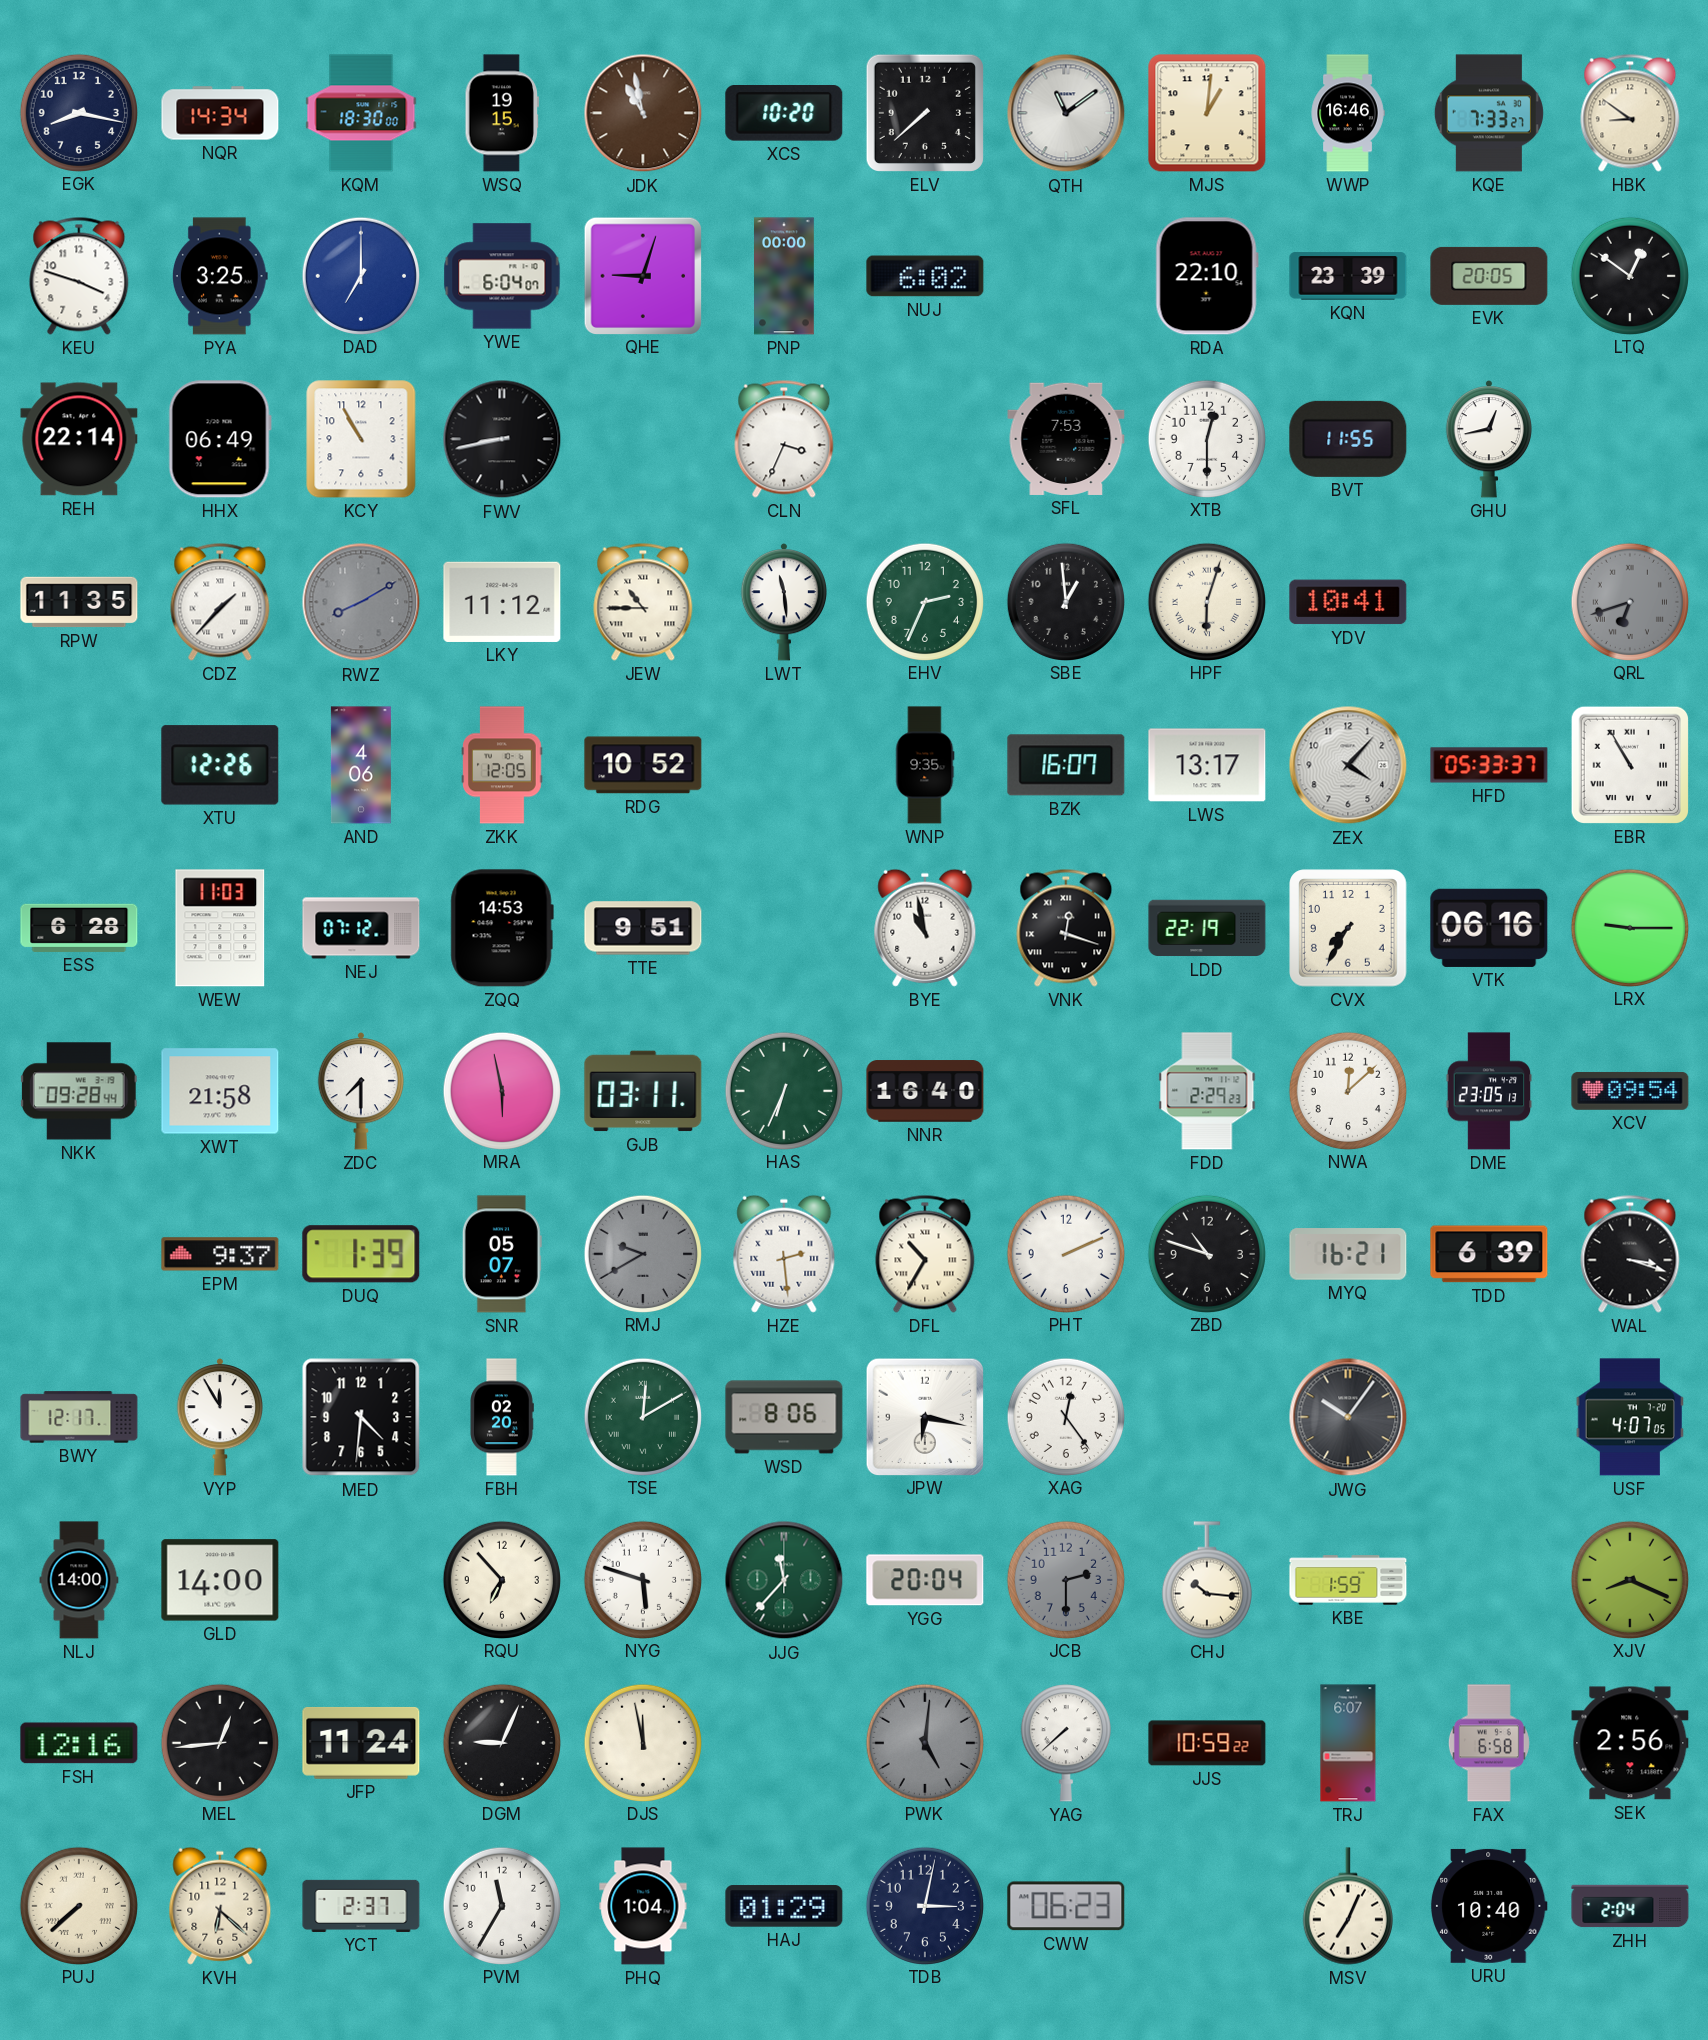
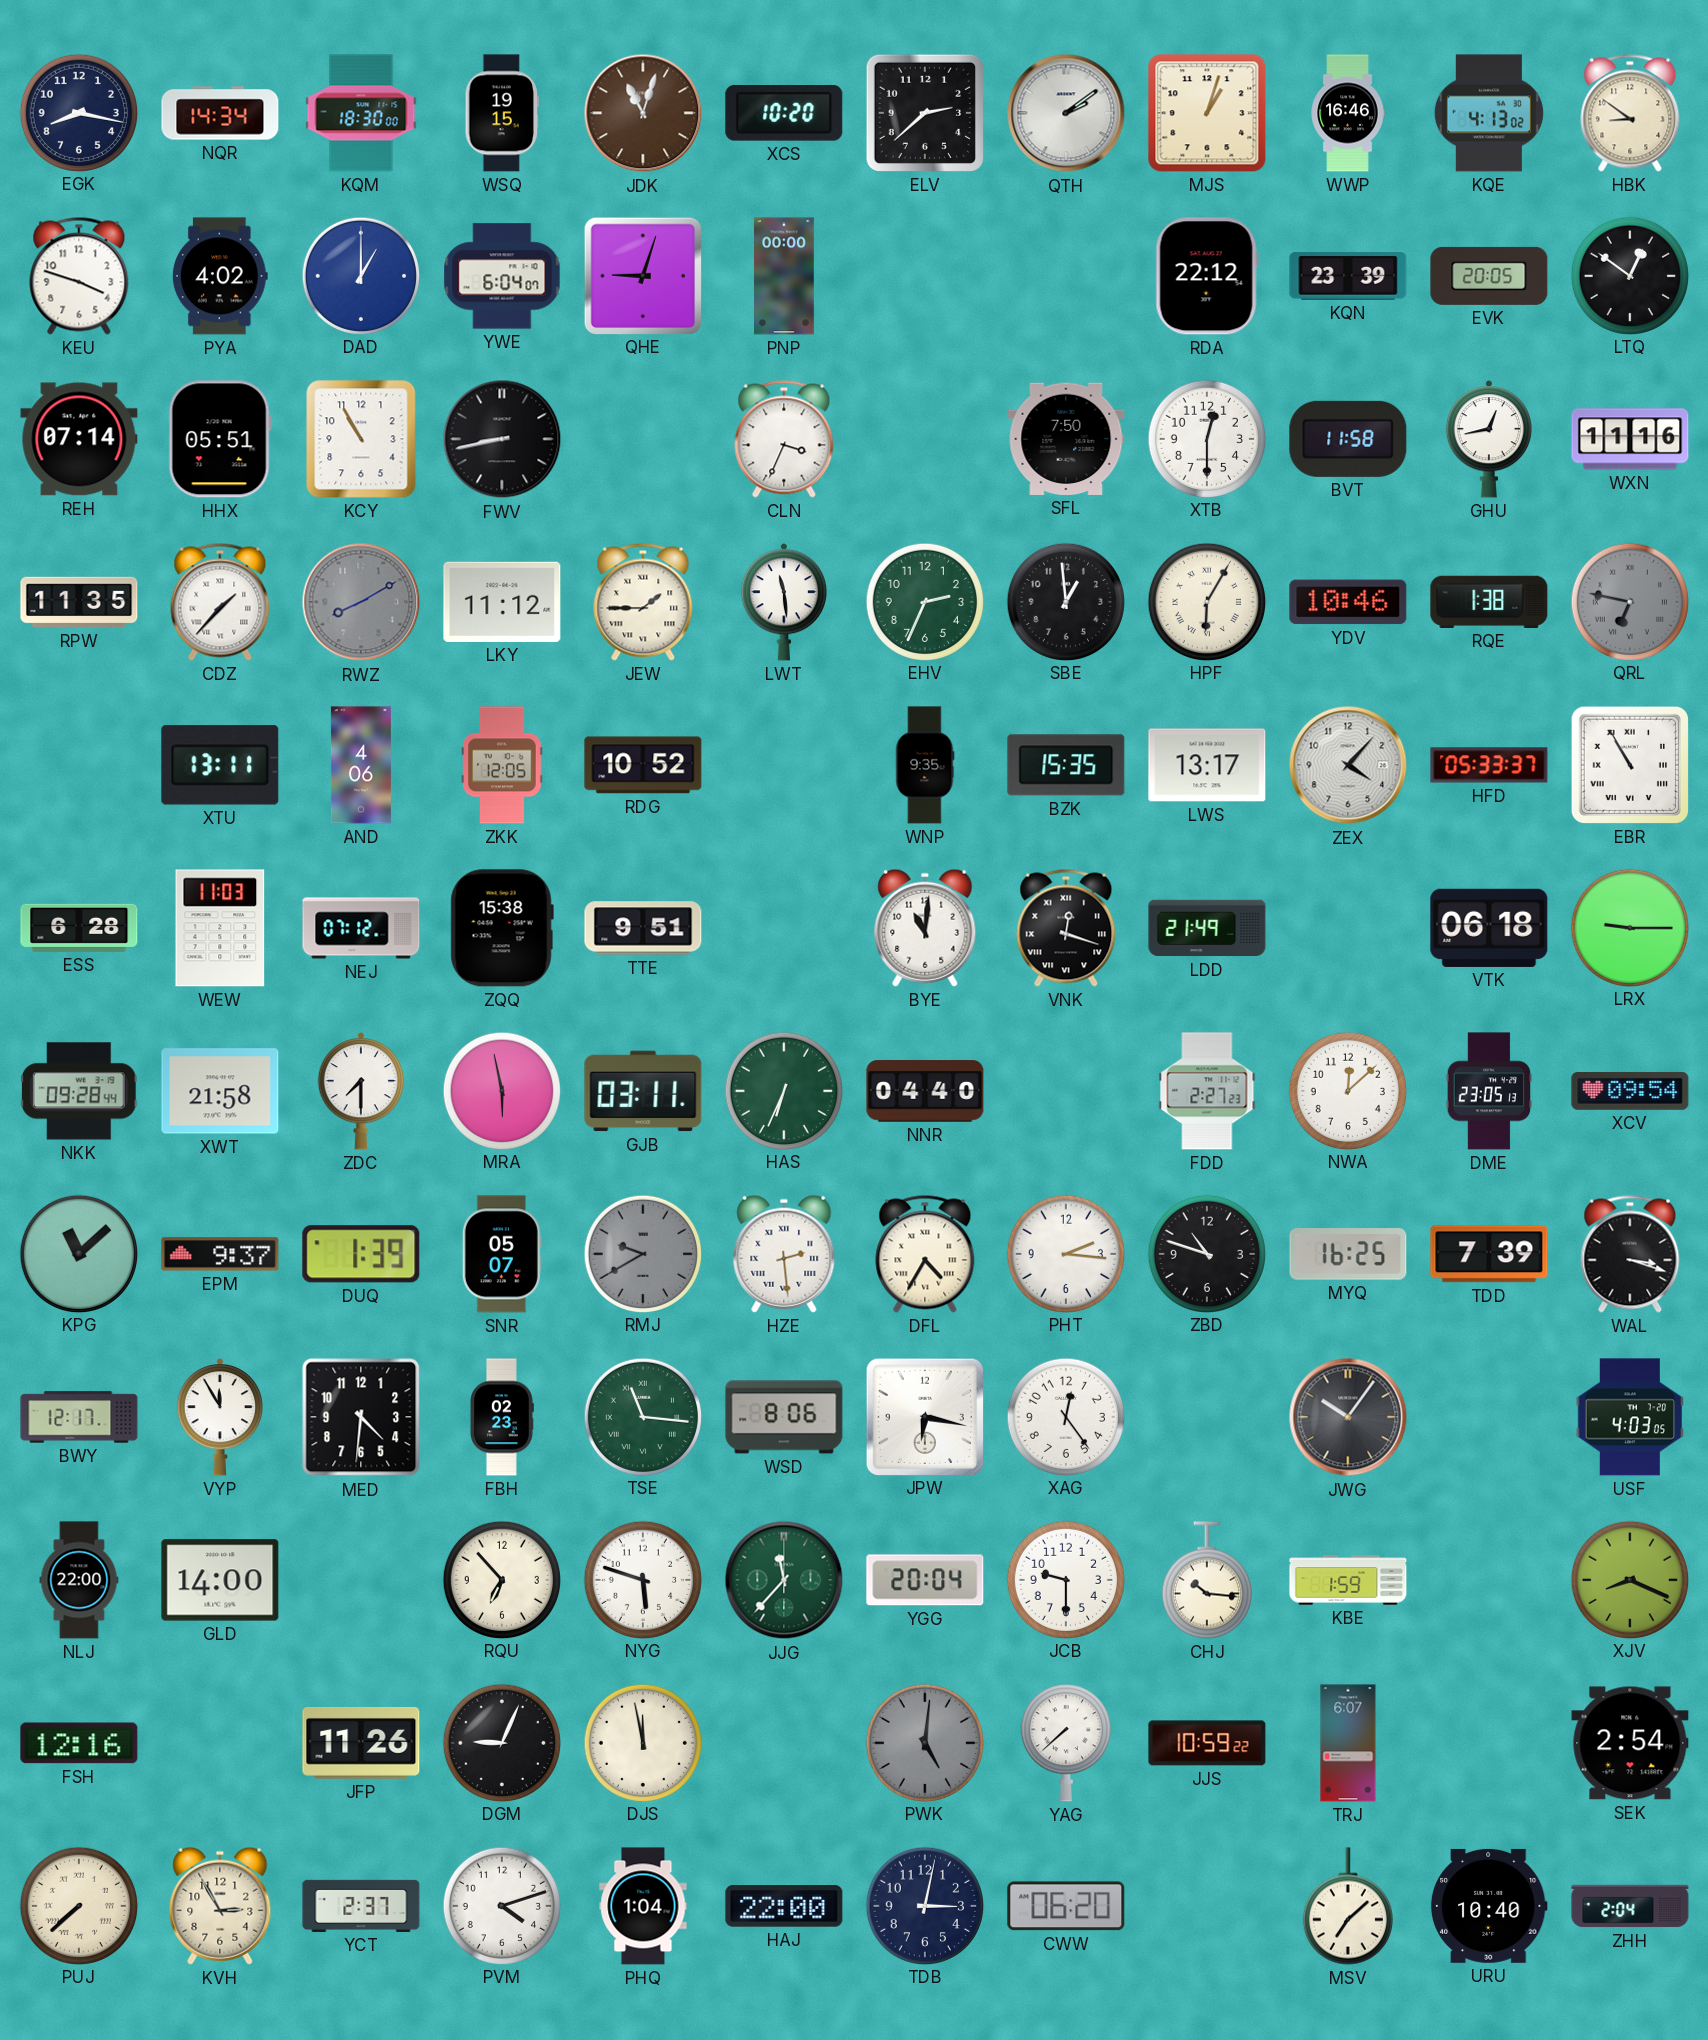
JDK: 10:58 -> 11:03 (643, 113)
ELV: 7:38 -> 2:38 (925, 113)
QTH: 11:09 -> 2:09 (1066, 113)
MJS: 1:01 -> 1:03 (1207, 113)
KQE: 7:33 -> 4:13 (1489, 113)
PYA: 3:25 -> 4:02 (220, 276)
DAD: 7:00 -> 1:00 (360, 275)
NUJ: 6:02 -> none (925, 276)
RDA: 22:10 -> 22:12 (1207, 276)
REH: 22:14 -> 07:14 (79, 439)
HHX: 06:49 -> 05:51 (220, 439)
SFL: 7:53 -> 7:50 (1066, 439)
BVT: 11:55 -> 11:58 (1348, 439)
WXN: none -> 11:16 (1630, 439)
JEW: 10:45 -> 1:45 (643, 602)
HPF: 6:03 -> 6:05 (1206, 601)
YDV: 10:41 -> 10:46 (1348, 602)
RQE: none -> 1:38 (1489, 602)
QRL: 6:42 -> 6:47 (1629, 601)
XTU: 12:26 -> 13:11 (220, 765)
BZK: 16:07 -> 15:35 (1066, 765)
ZQQ: 14:53 -> 15:38 (502, 928)
BYE: 10:58 -> 11:01 (925, 928)
LDD: 22:19 -> 21:49 (1207, 928)
CVX: 7:35 -> none (1348, 928)
VTK: 06:16 -> 06:18 (1489, 928)
NNR: 16:40 -> 04:40 (925, 1091)
FDD: 2:29 -> 2:27 (1207, 1091)
KPG: none -> 11:08 (78, 1253)
DFL: 10:35 -> 4:35 (925, 1254)
PHT: 2:11 -> 2:16 (1065, 1253)
MYQ: 16:21 -> 16:25 (1348, 1254)
TDD: 6:39 -> 7:39 (1489, 1254)
FBH: 02:20 -> 02:23 (502, 1417)
TSE: 12:10 -> 11:16 (642, 1416)
USF: 4:07 -> 4:03 (1629, 1417)
NLJ: 14:00 -> 22:00 (79, 1580)
JCB: 2:30 -> 9:30 (1065, 1579)
JCB dial: grey -> white (1065, 1579)
MEL: 12:44 -> none (219, 1742)
JFP: 11:24 -> 11:26 (361, 1743)
FAX: 6:58 -> none (1489, 1743)
SEK: 2:56 -> 2:54 (1630, 1743)
KVH: 6:22 -> 2:55 (220, 1906)
PVM: 11:35 -> 4:12 (501, 1905)
HAJ: 01:29 -> 22:00 (784, 1906)
CWW: 06:23 -> 06:20 (1066, 1906)
MSV: 7:04 -> 7:08 (1348, 1906)
